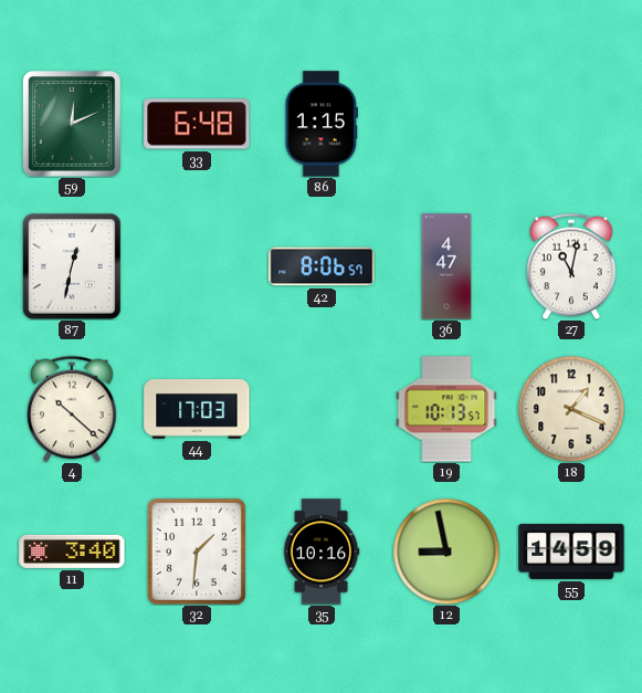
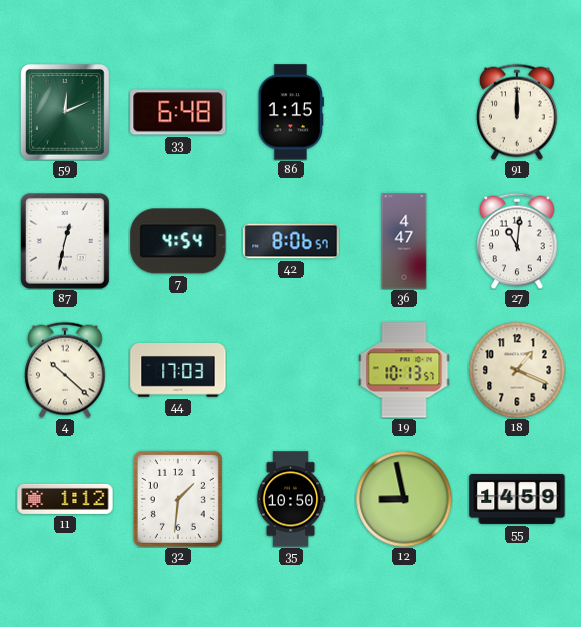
91: none -> 12:00 (517, 112)
7: none -> 4:54 (178, 241)
27: 11:02 -> 11:01 (517, 241)
11: 3:40 -> 1:12 (65, 499)
35: 10:16 -> 10:50 (291, 499)
